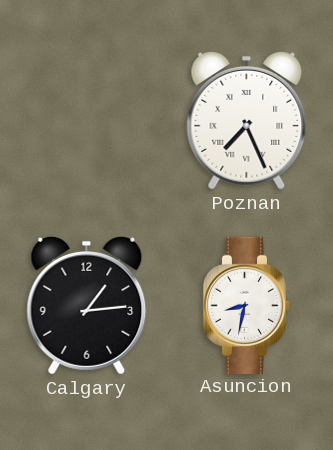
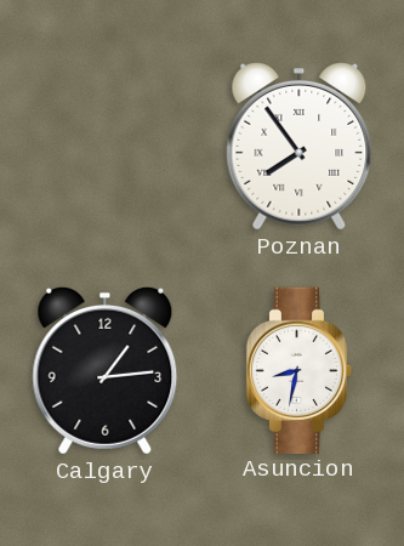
Poznan: 7:26 -> 7:54 (300, 146)
